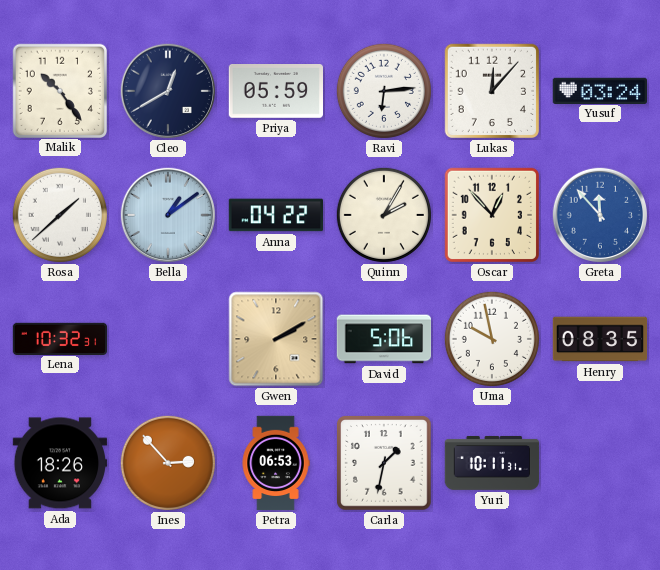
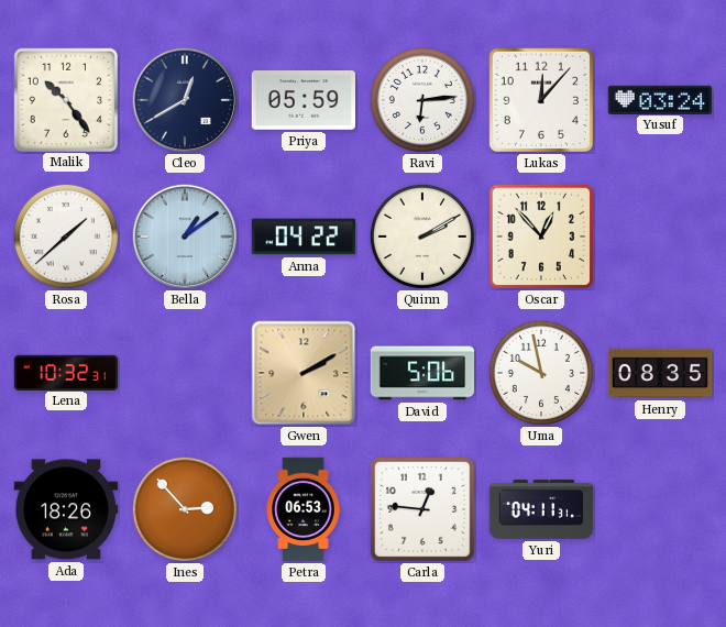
Quinn: 2:05 -> 2:10 (422, 237)
Greta: 11:53 -> none (599, 214)
Carla: 1:32 -> 12:46 (424, 510)
Yuri: 10:11 -> 04:11 (541, 509)
